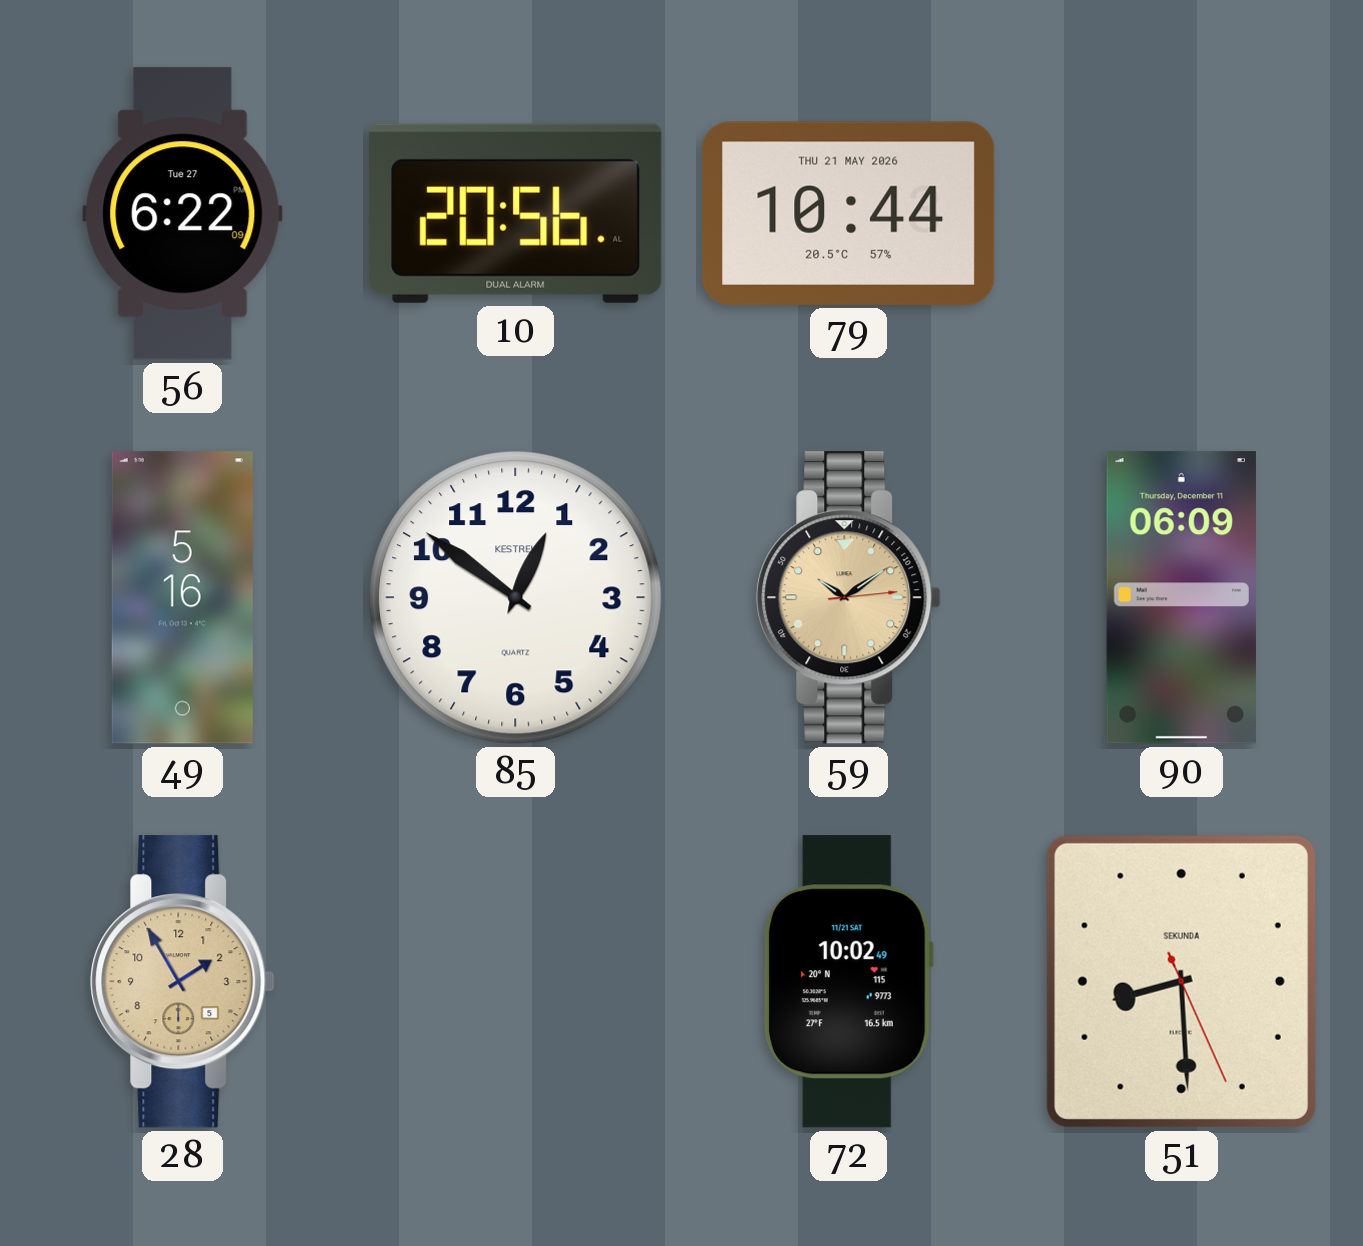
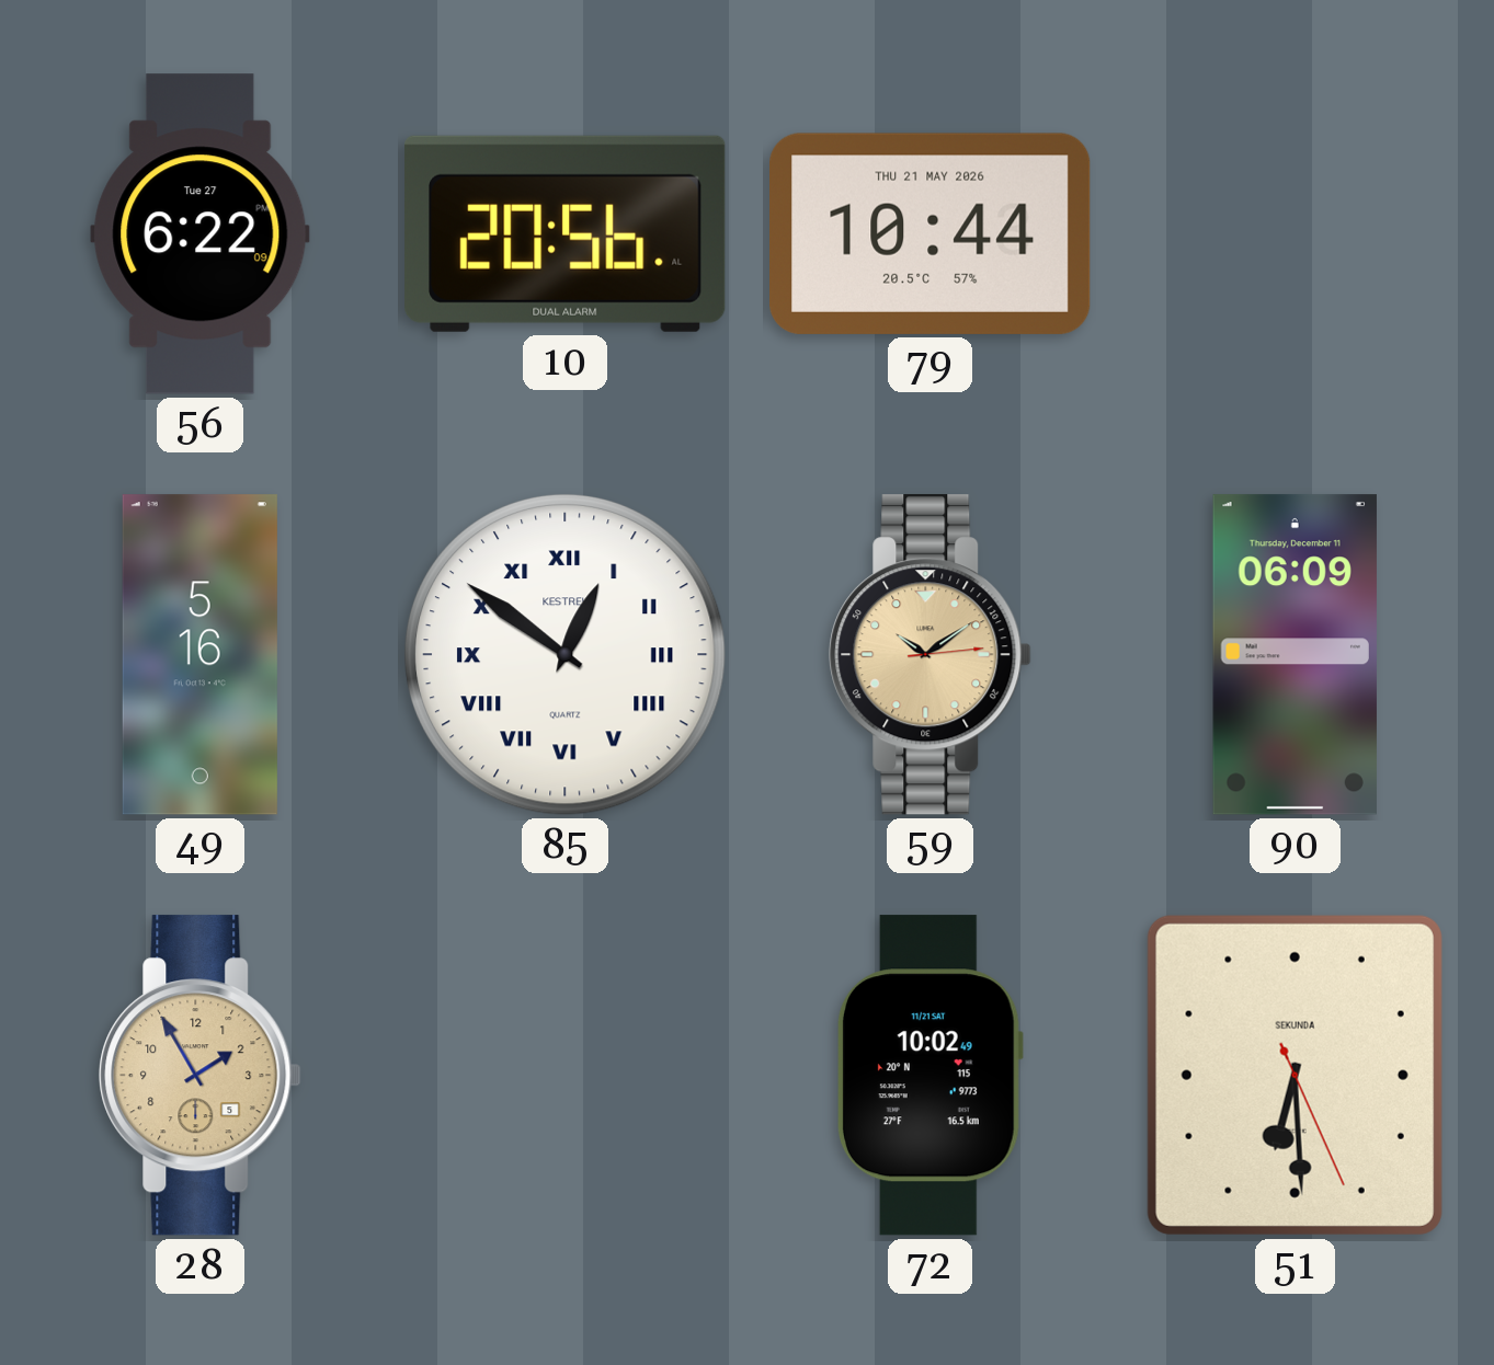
85 numerals: Arabic -> Roman (566, 655)
51: 8:29 -> 6:29 (1295, 1075)
